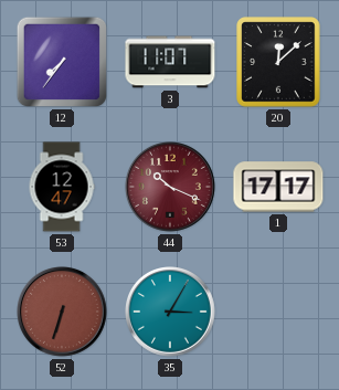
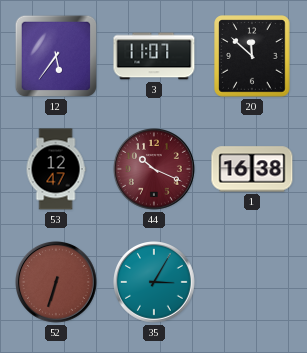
12: 7:36 -> 5:36 (56, 56)
20: 12:08 -> 11:52 (252, 56)
1: 17:17 -> 16:38 (252, 169)
